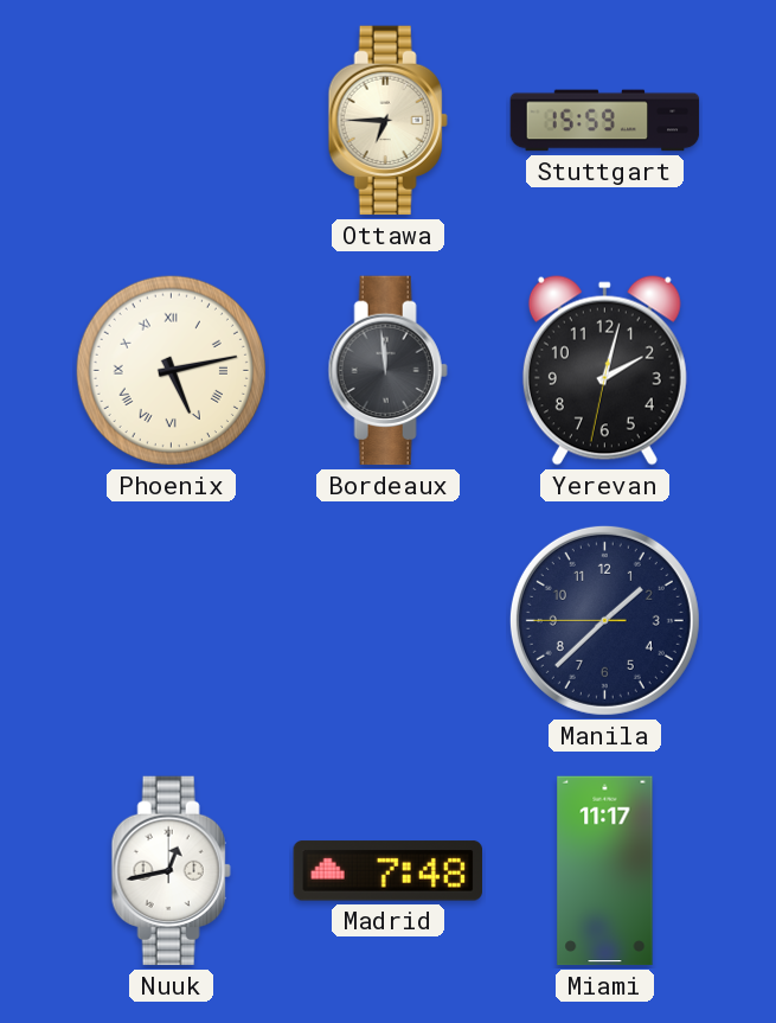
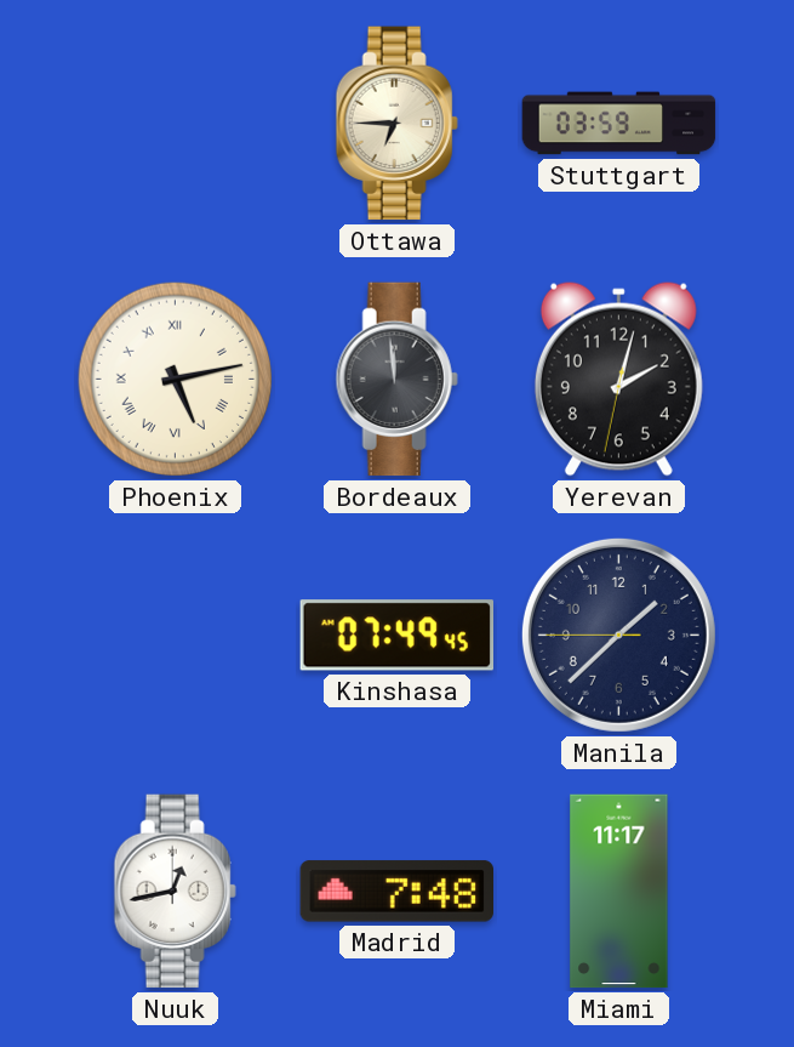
Stuttgart: 15:59 -> 03:59 (619, 124)
Kinshasa: none -> 07:49 (396, 636)
